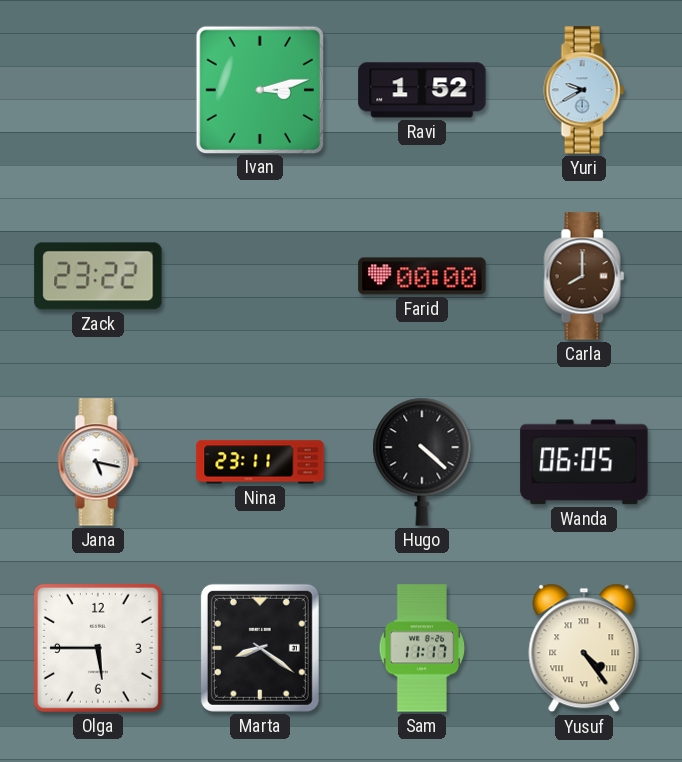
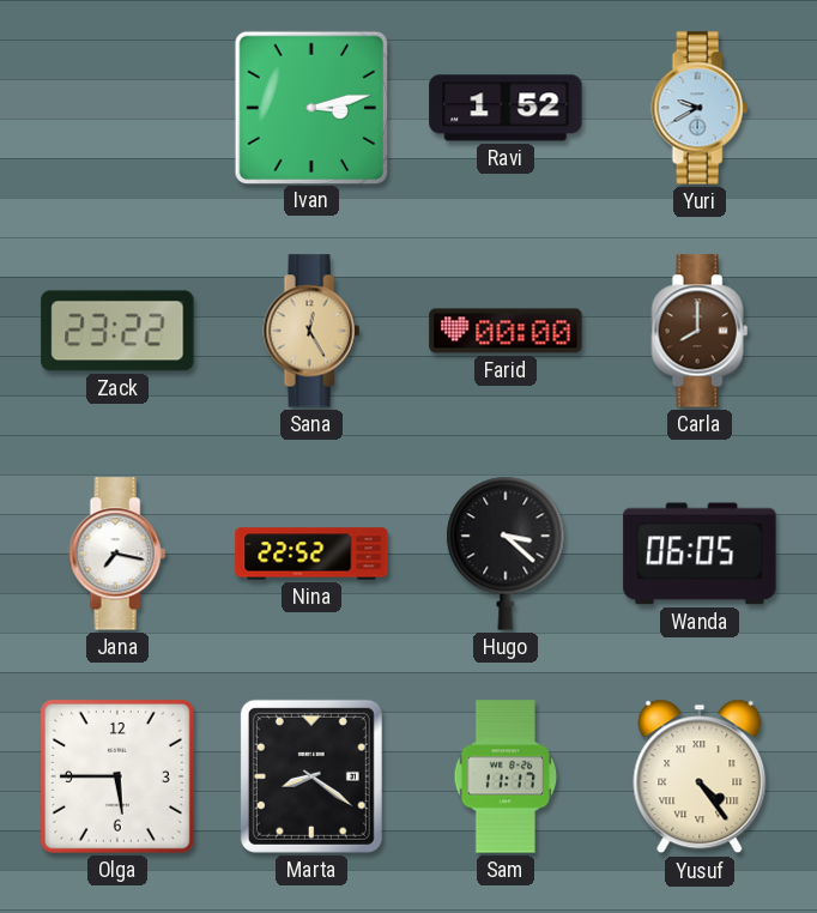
Sana: none -> 12:25 (311, 331)
Jana: 5:17 -> 7:17 (117, 554)
Nina: 23:11 -> 22:52 (311, 554)
Hugo: 4:22 -> 3:22 (506, 554)
